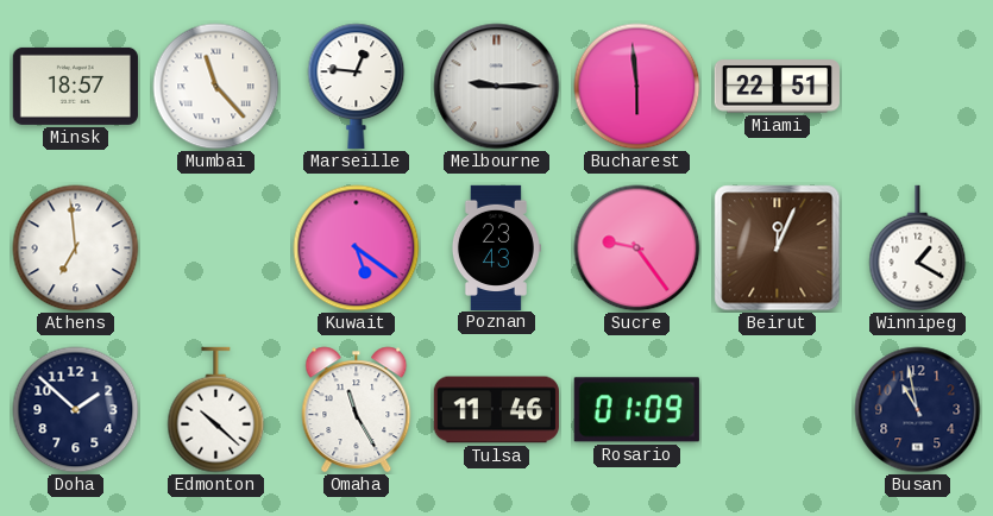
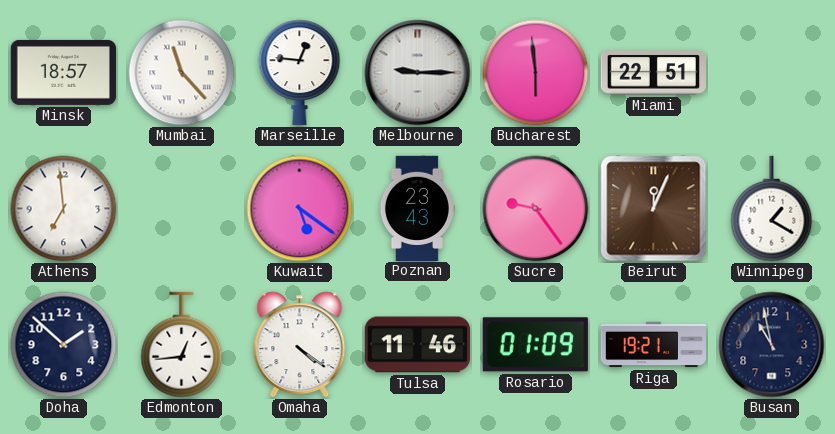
Edmonton: 10:22 -> 12:44 (182, 345)
Omaha: 11:25 -> 4:21 (300, 345)
Riga: none -> 19:21 (653, 345)
